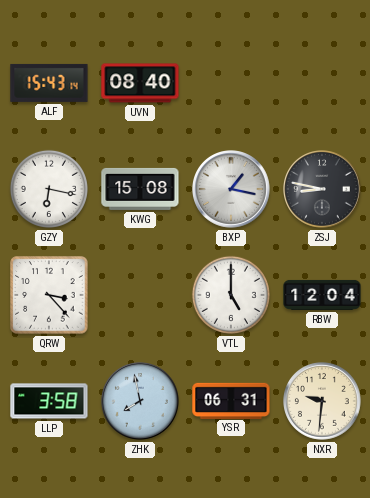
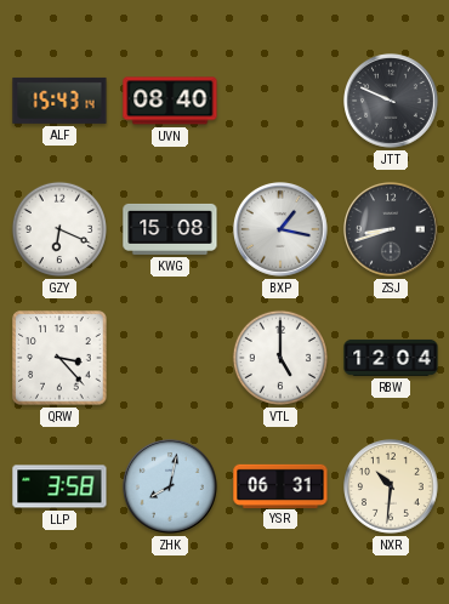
JTT: none -> 9:49 (392, 102)
GZY: 6:17 -> 6:19 (59, 229)
ZSJ: 8:47 -> 8:42 (392, 230)
ZHK: 7:58 -> 8:02 (171, 488)
NXR: 9:31 -> 10:31 (392, 488)
